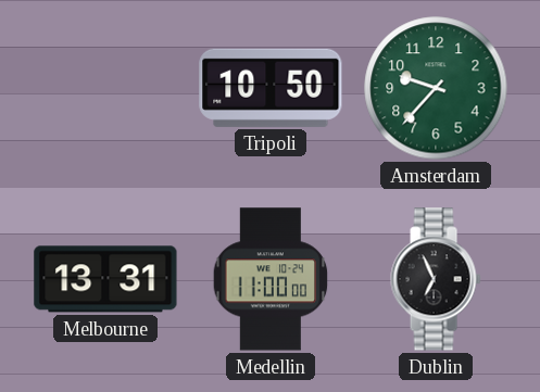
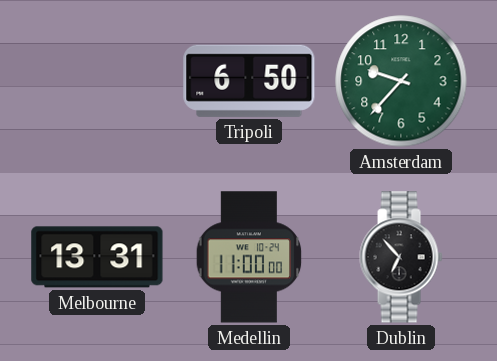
Tripoli: 10:50 -> 6:50 (249, 81)
Dublin: 6:56 -> 6:53 (401, 257)
